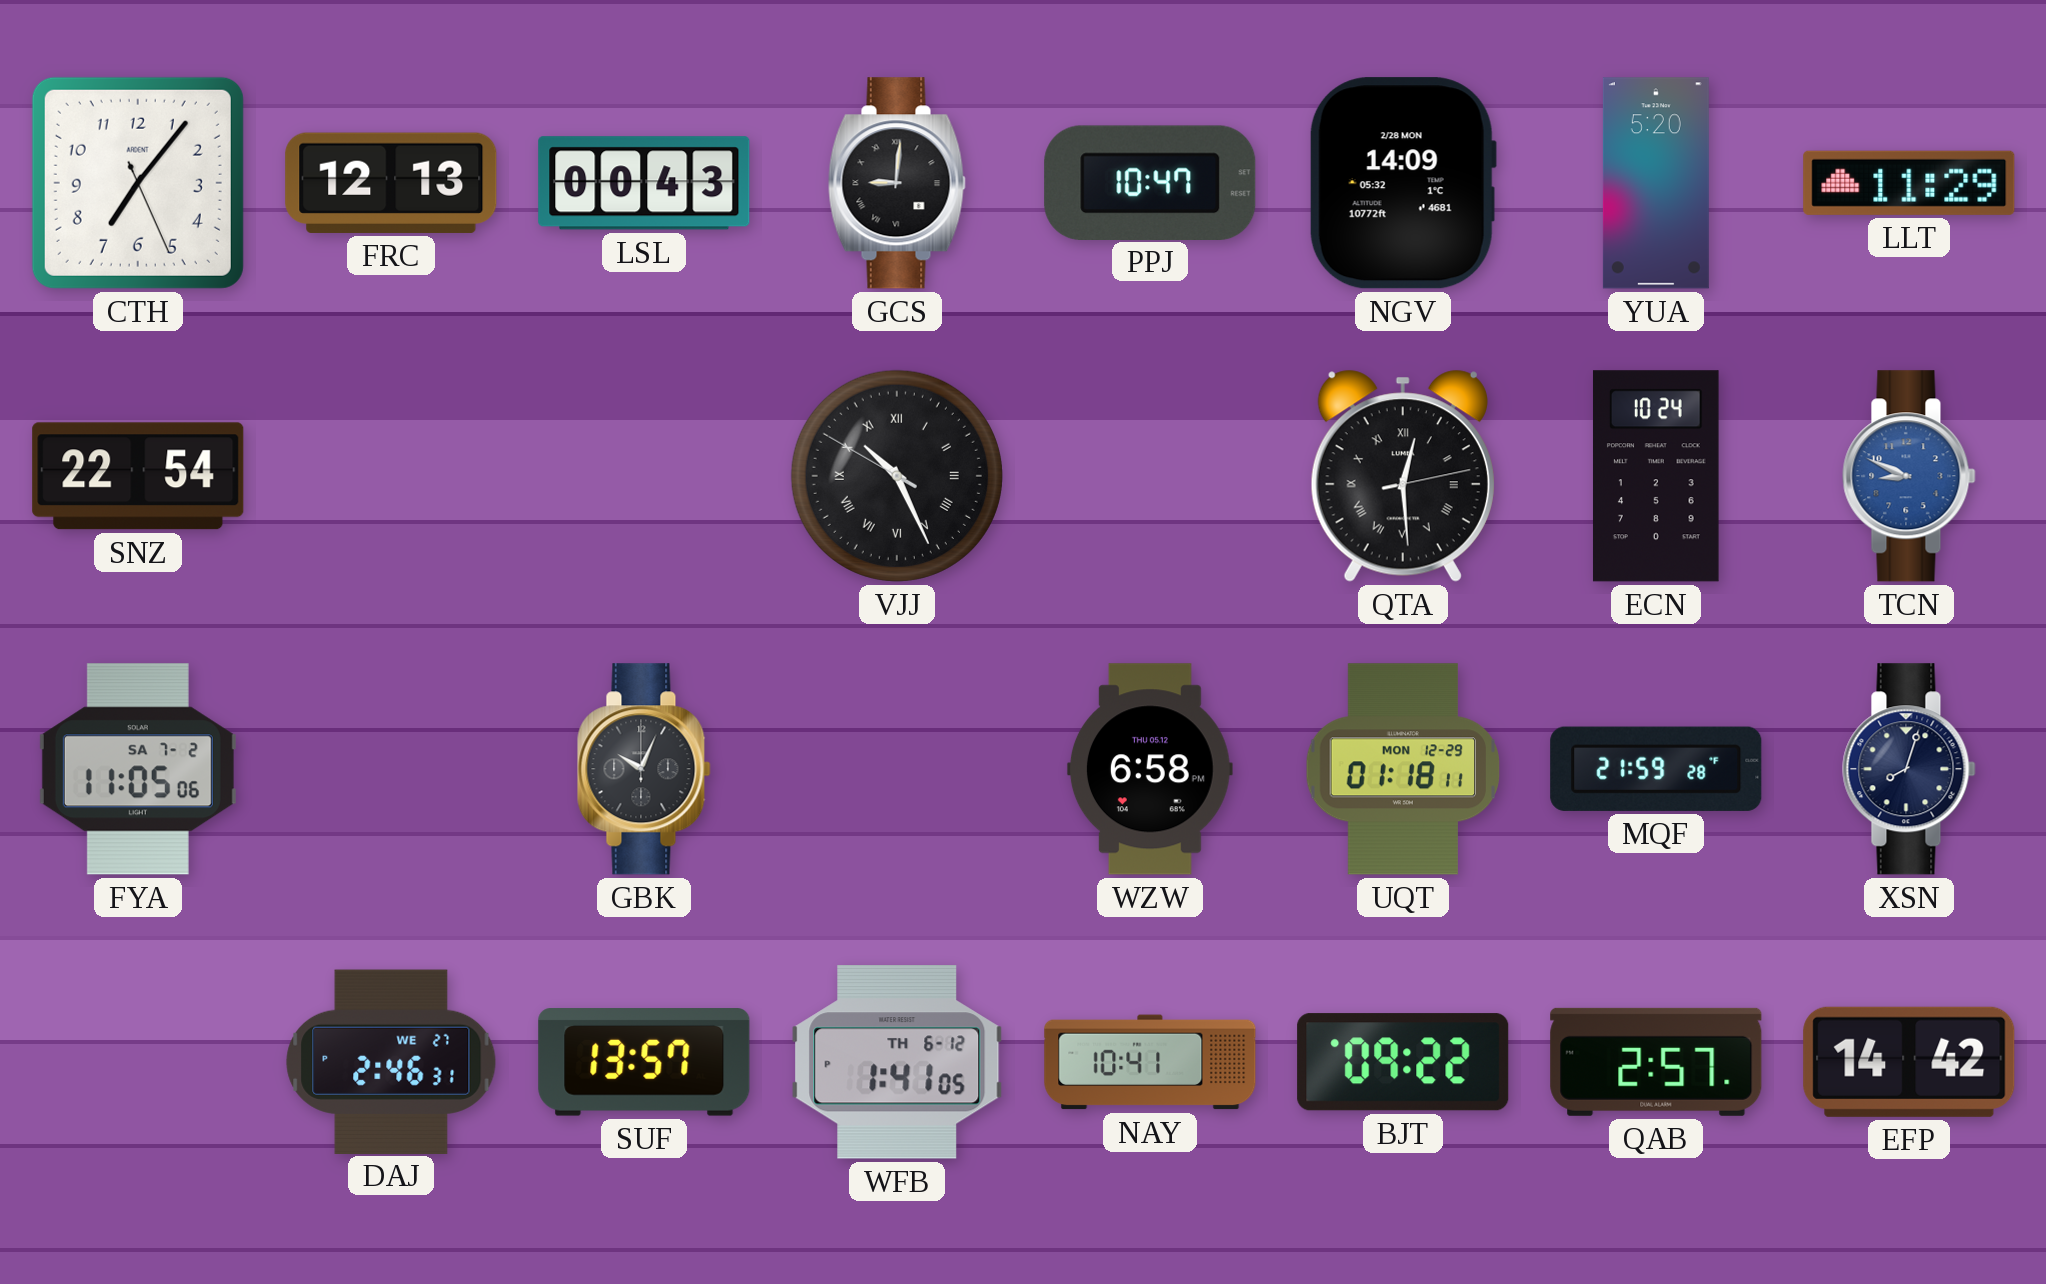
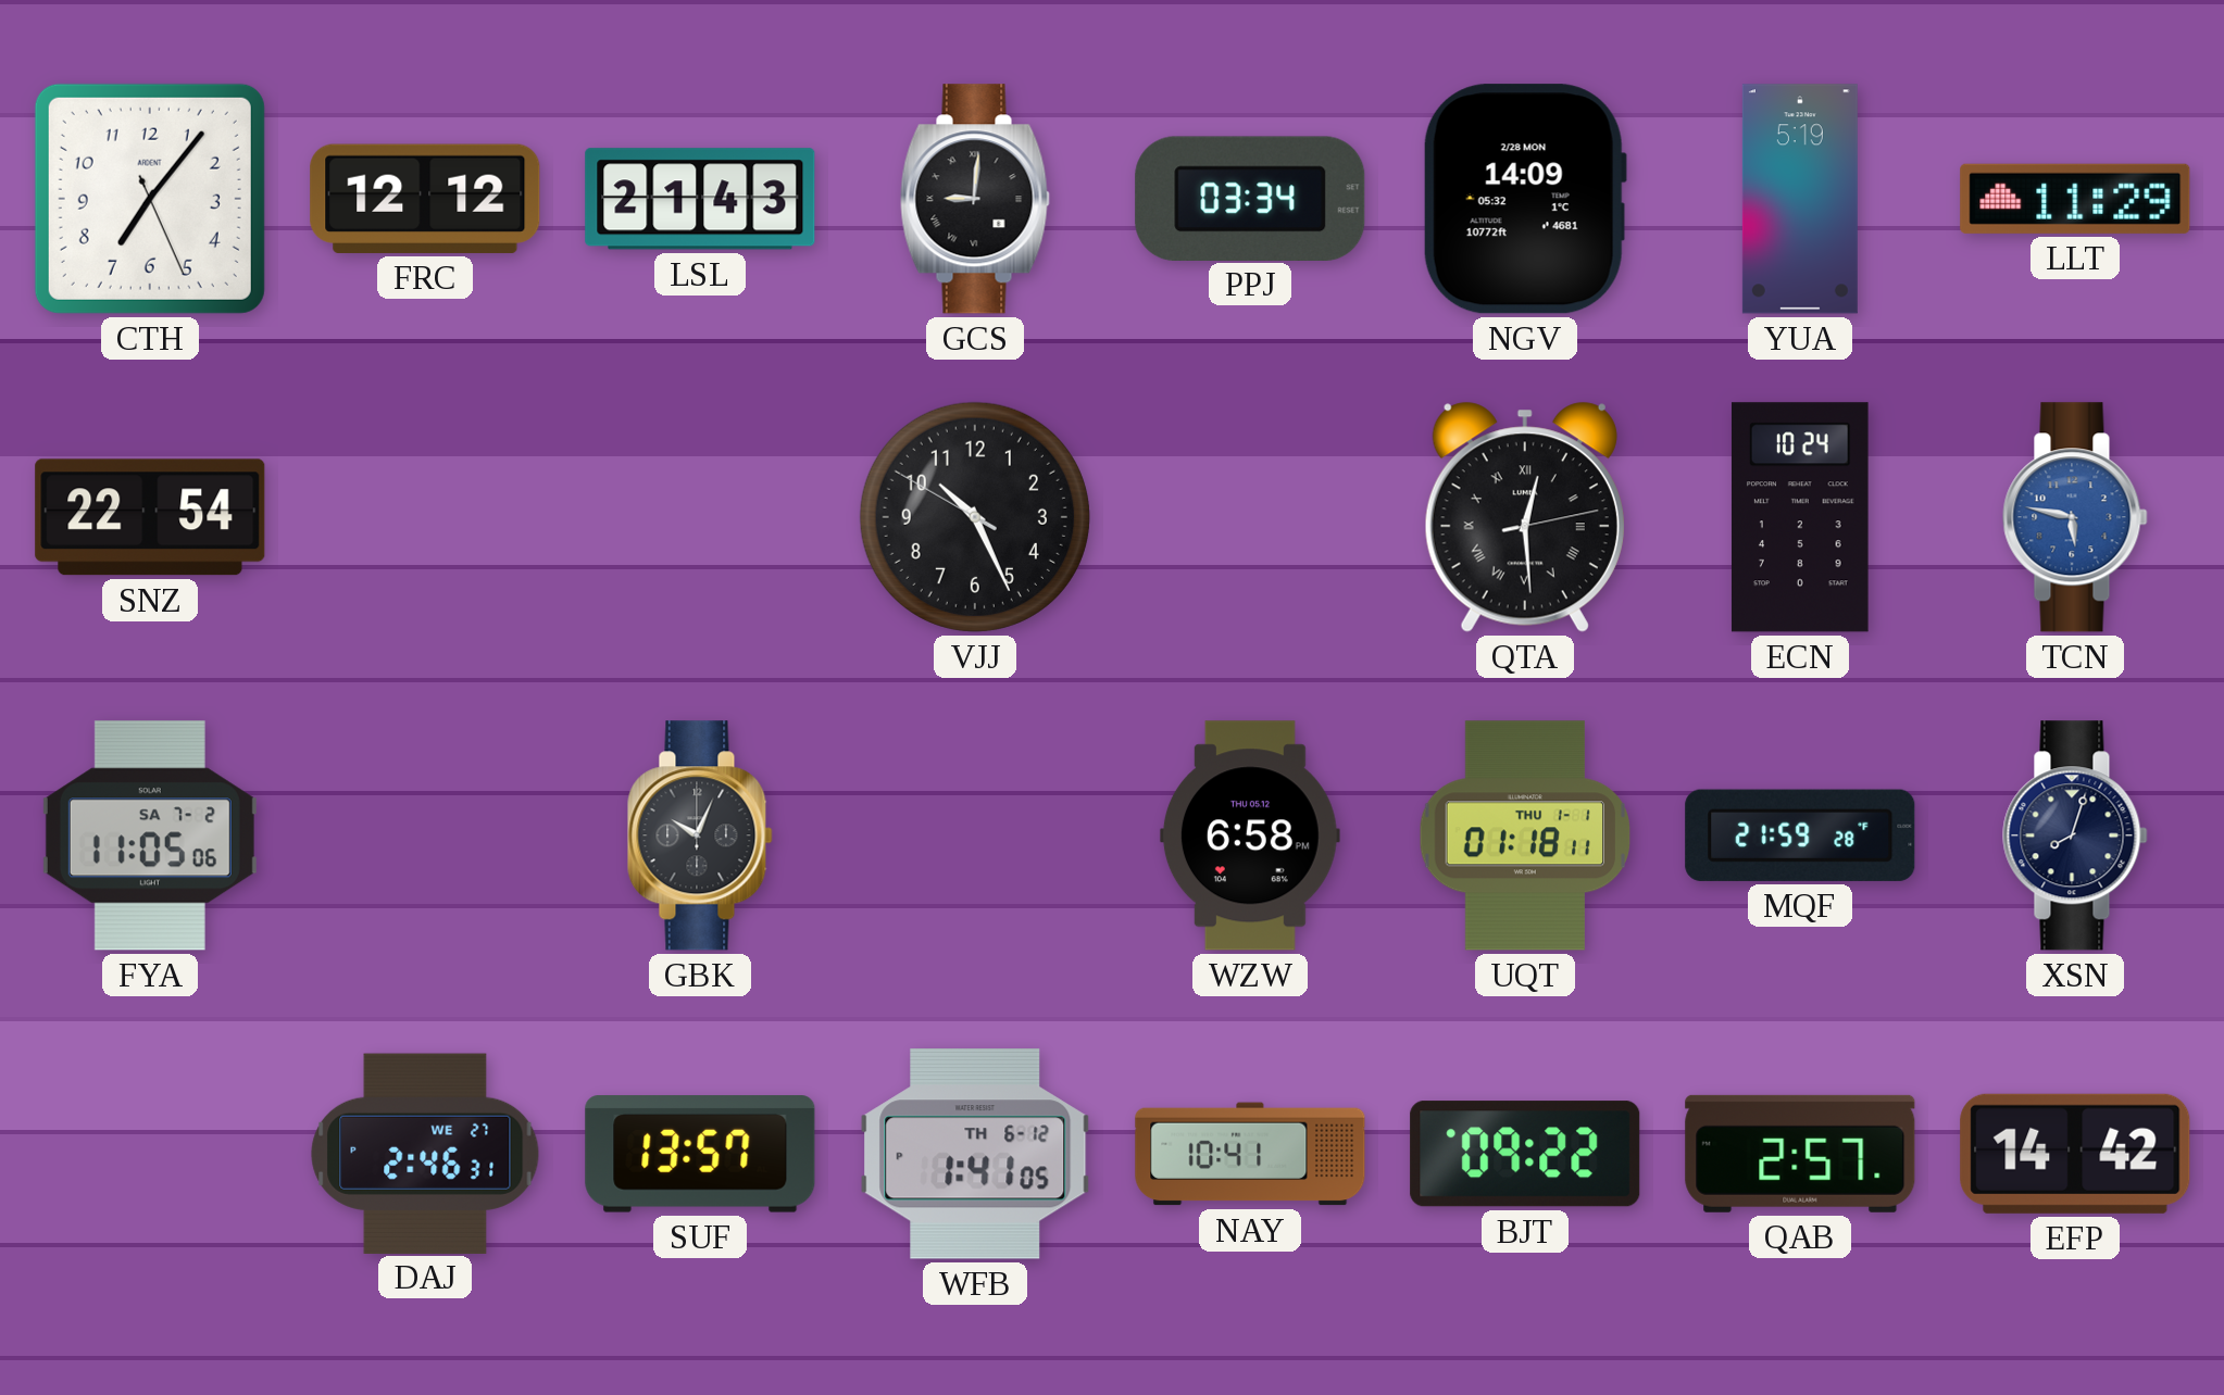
FRC: 12:13 -> 12:12 (425, 199)
LSL: 00:43 -> 21:43 (700, 199)
PPJ: 10:47 -> 03:34 (1250, 198)
YUA: 5:20 -> 5:19 (1800, 199)
VJJ numerals: Roman -> Arabic (975, 517)
TCN: 8:49 -> 5:47 (2075, 517)
UQT date: MON 12-29 -> THU 1-1 (1524, 835)
